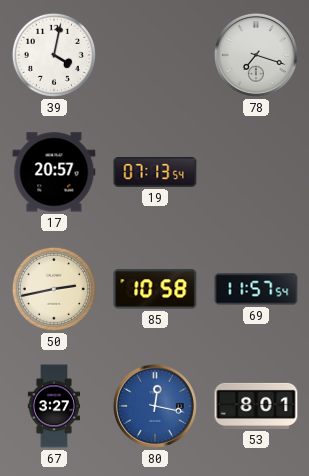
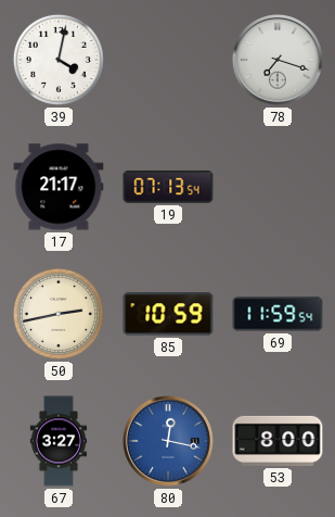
17: 20:57 -> 21:17 (59, 187)
85: 10:58 -> 10:59 (168, 314)
69: 11:57 -> 11:59 (278, 314)
53: 8:01 -> 8:00 (278, 441)
